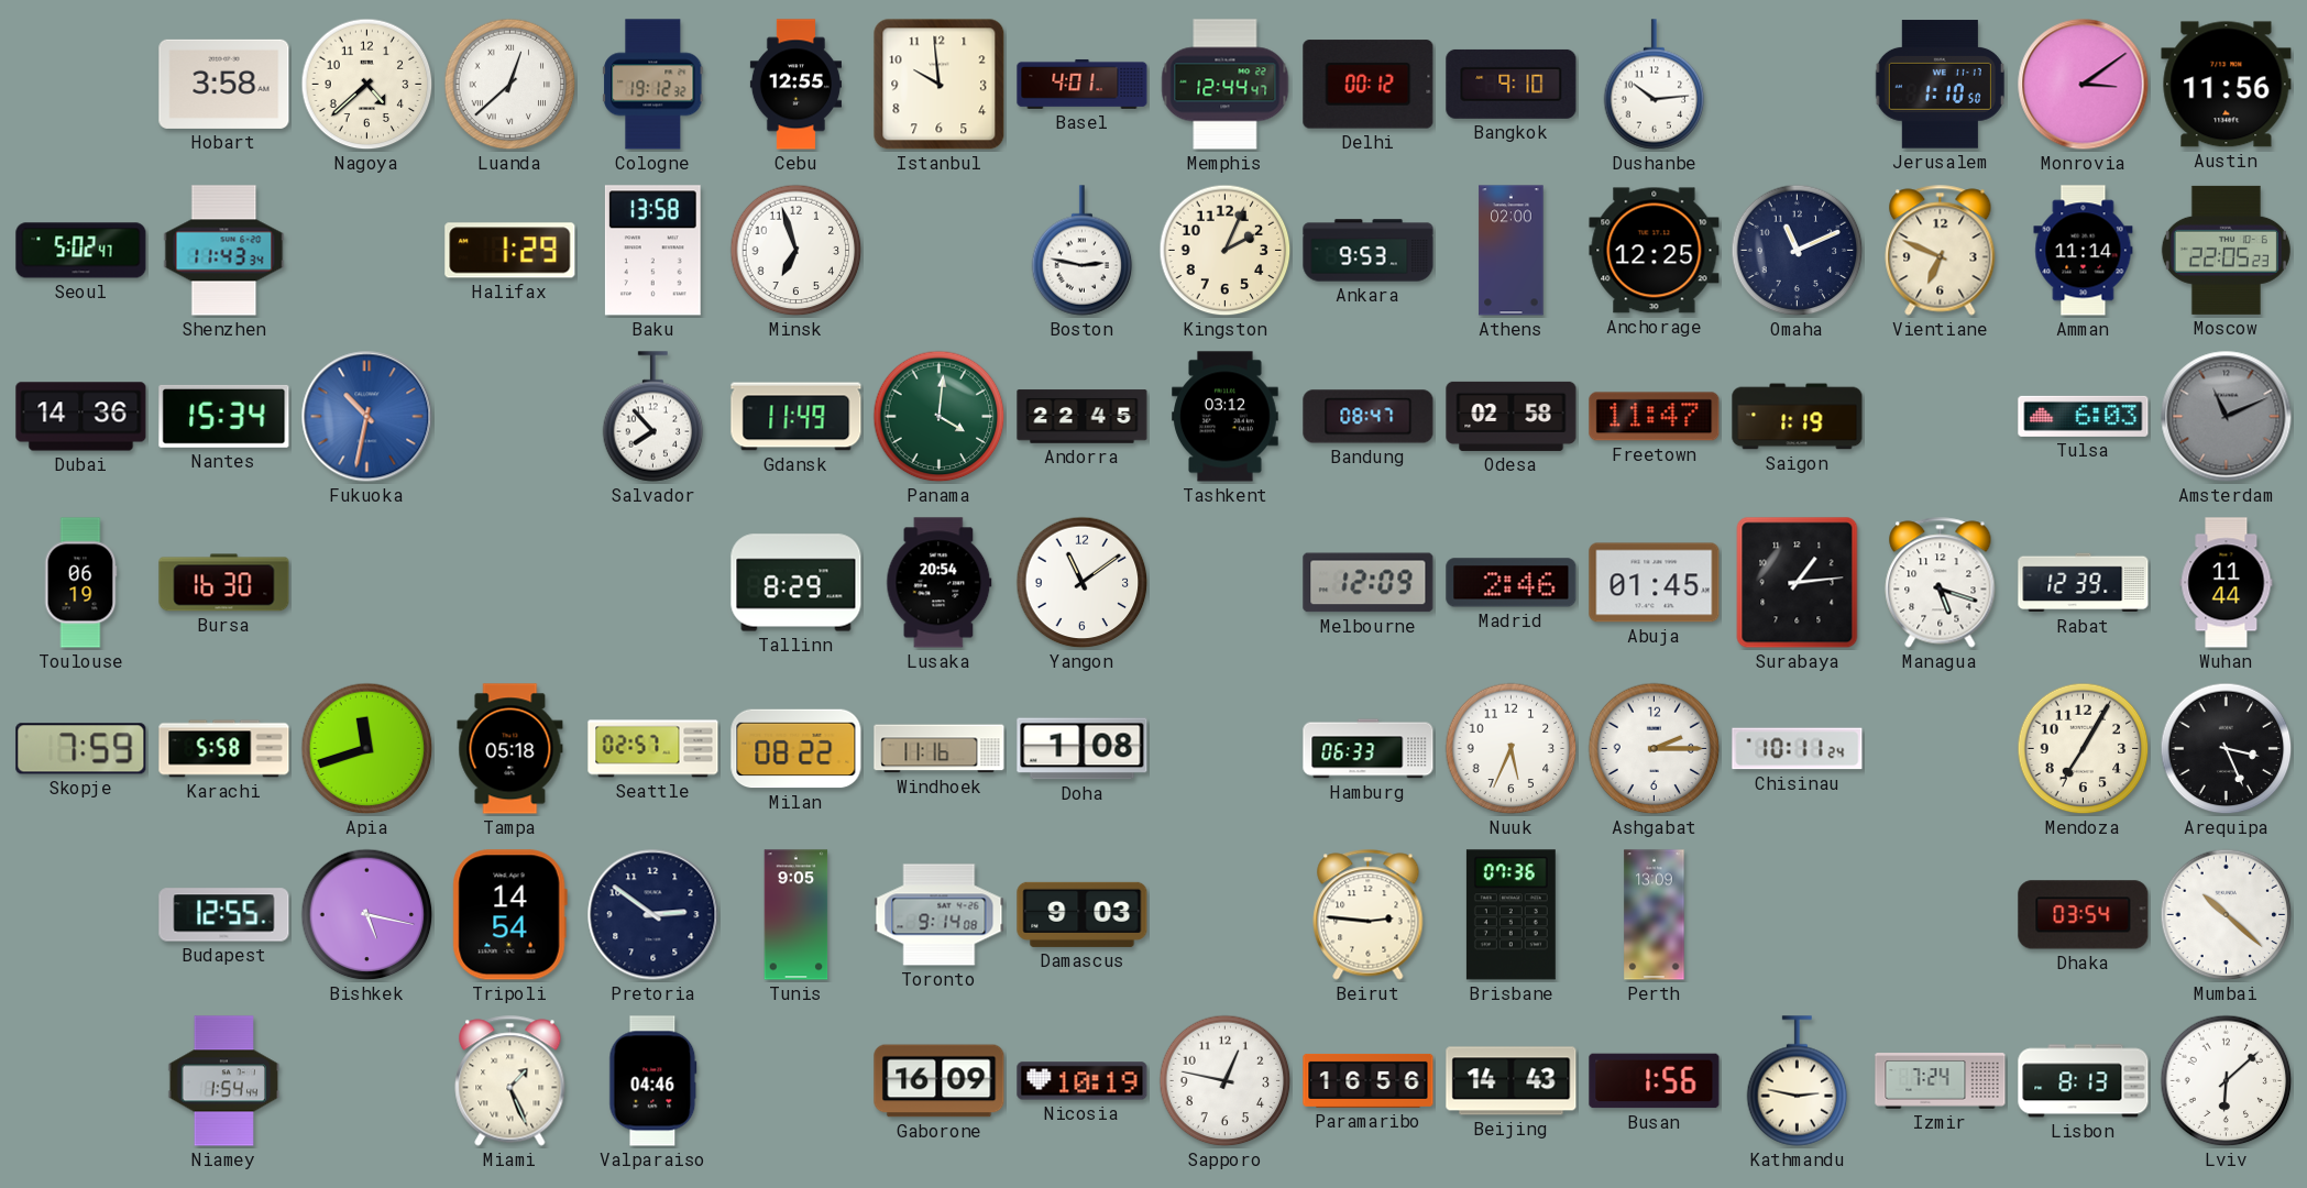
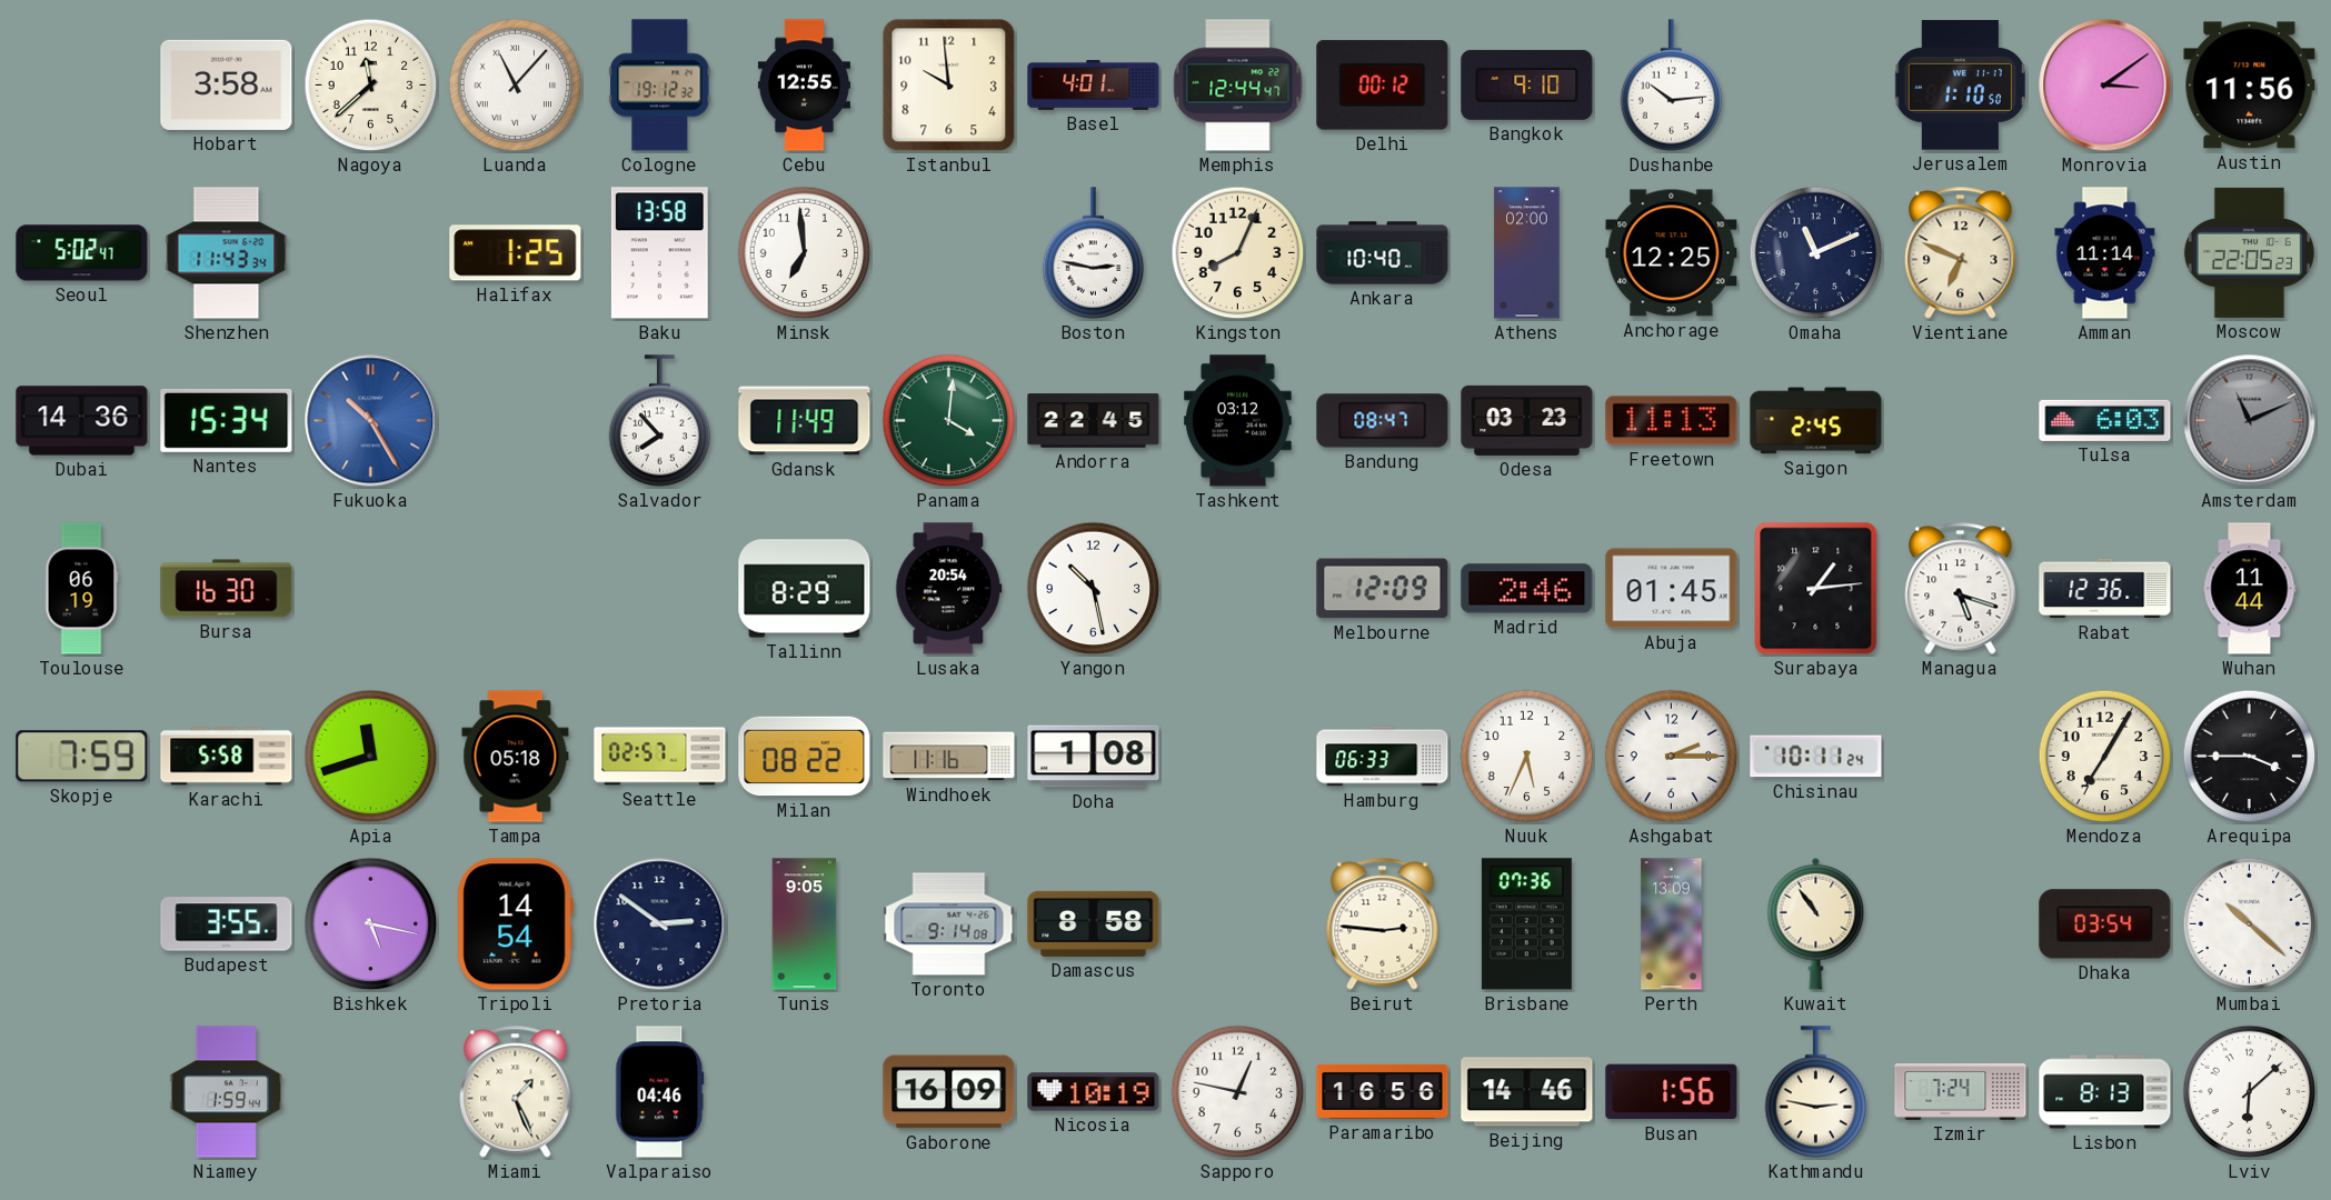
Nagoya: 4:38 -> 11:38 (371, 86)
Luanda: 12:38 -> 11:07 (516, 86)
Halifax: 1:29 -> 1:25 (516, 253)
Minsk: 6:57 -> 6:59 (805, 253)
Kingston: 2:04 -> 8:04 (1238, 253)
Ankara: 9:53 -> 10:40 (1383, 253)
Fukuoka: 10:32 -> 10:25 (371, 421)
Odesa: 02:58 -> 03:23 (1527, 420)
Freetown: 11:47 -> 11:13 (1672, 421)
Saigon: 1:19 -> 2:45 (1816, 421)
Yangon: 11:09 -> 10:28 (1094, 589)
Rabat: 12:39 -> 12:36 (2105, 589)
Arequipa: 3:26 -> 3:45 (2250, 757)
Budapest: 12:55 -> 3:55 (227, 924)
Damascus: 9:03 -> 8:58 (1094, 923)
Kuwait: none -> 10:54 (1816, 923)
Niamey: 1:54 -> 1:59 (227, 1092)
Beijing: 14:43 -> 14:46 (1527, 1092)
